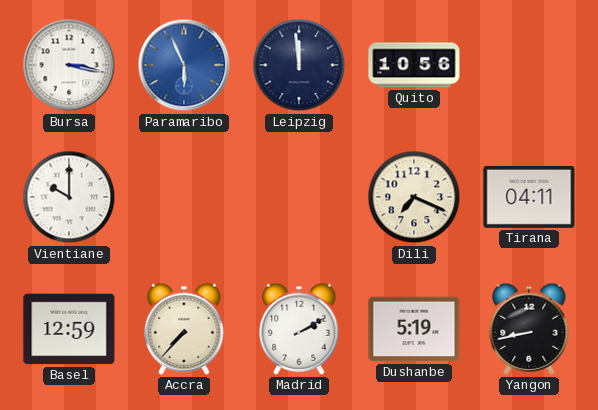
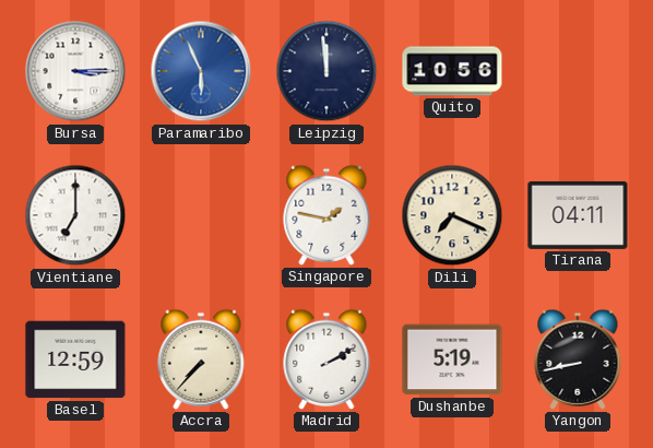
Bursa: 3:17 -> 3:15 (75, 71)
Vientiane: 10:00 -> 7:00 (75, 215)
Singapore: none -> 1:47 (326, 215)
